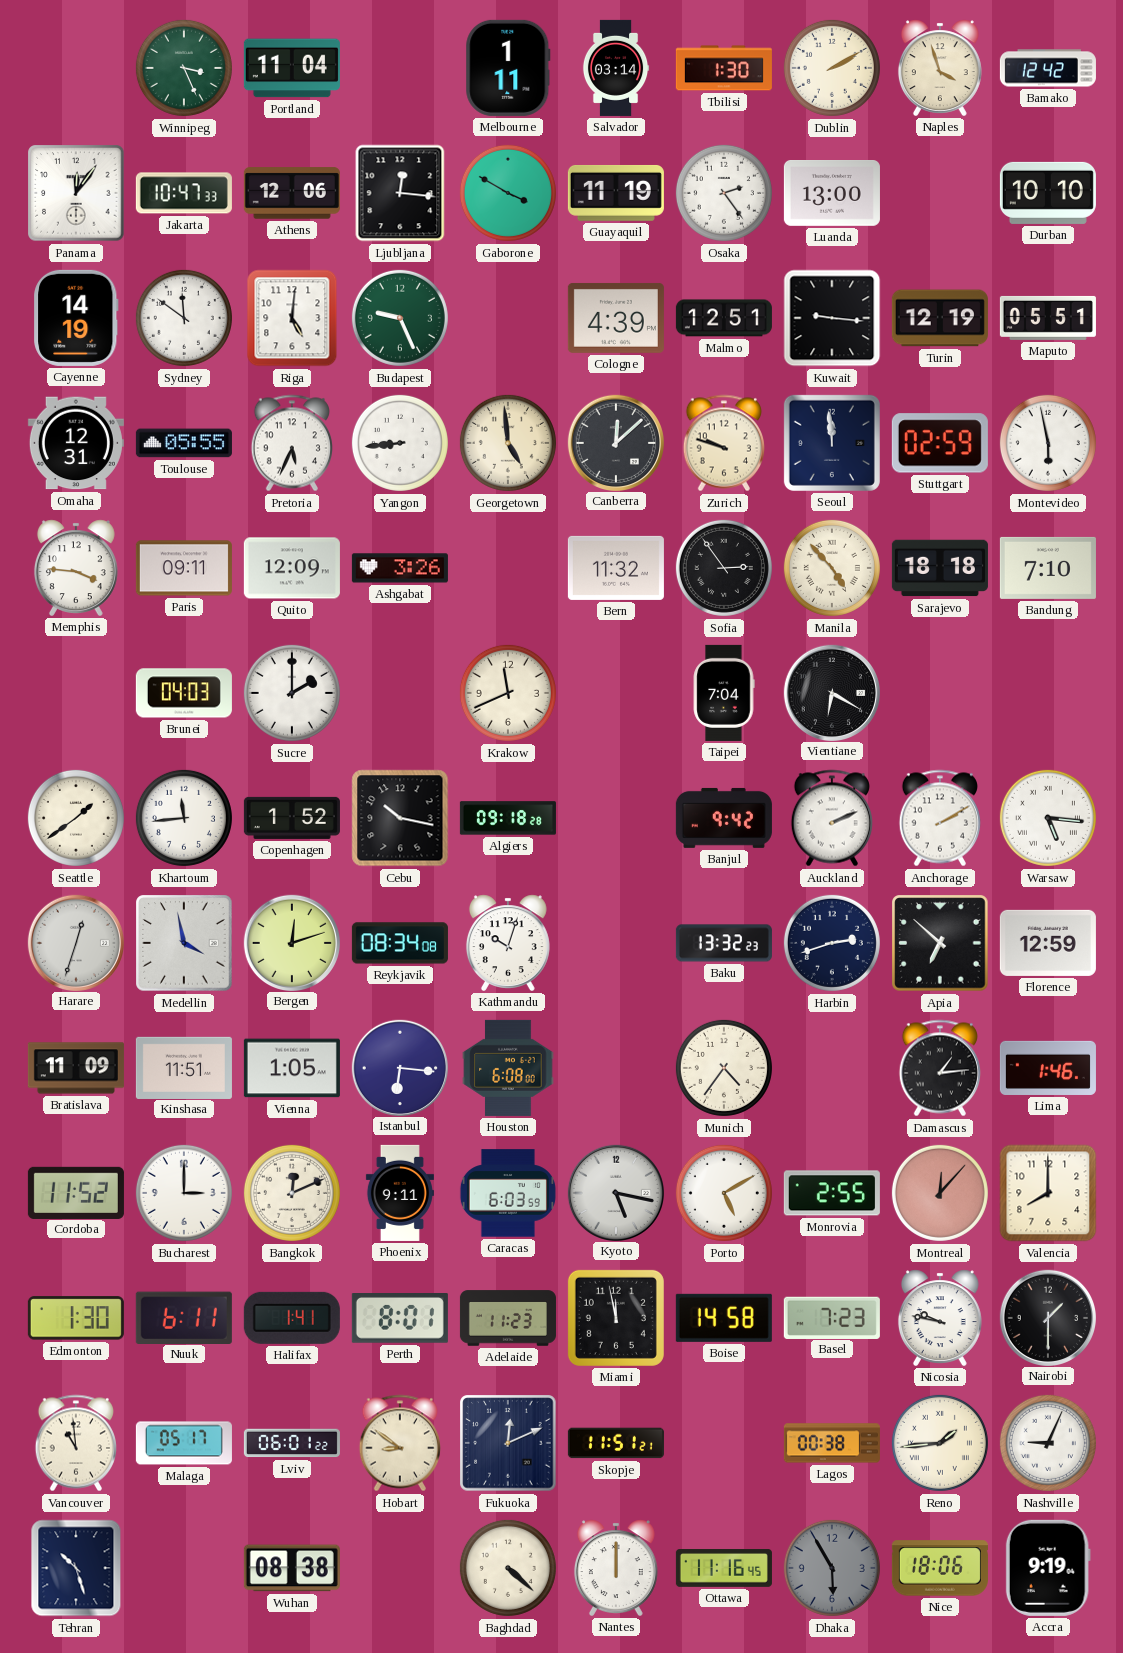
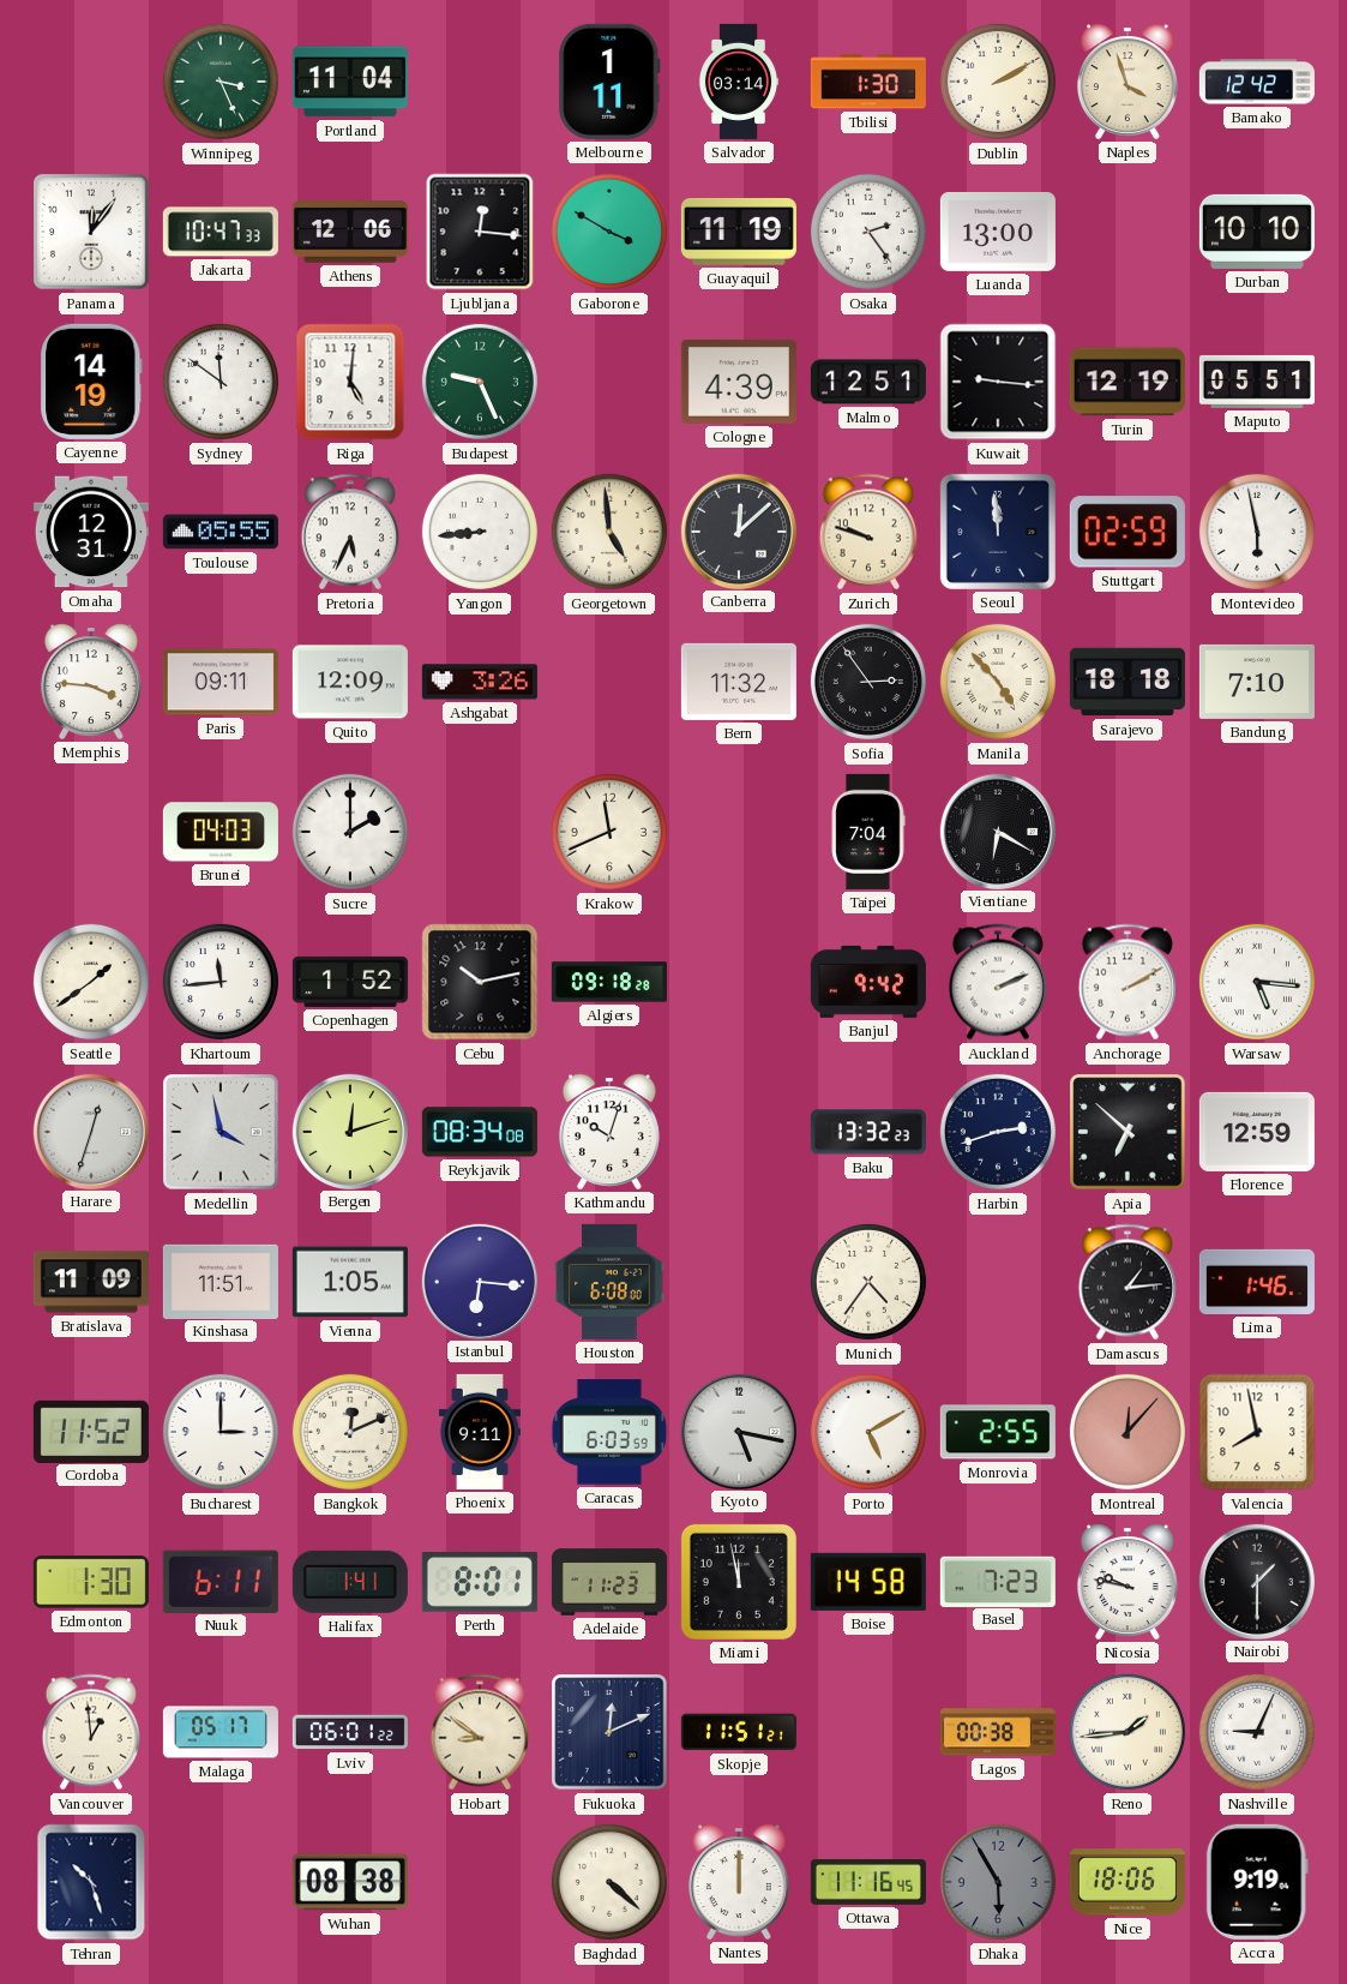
Cebu: 10:17 -> 10:13 (480, 982)
Valencia: 8:00 -> 7:58 (1257, 1432)
Vancouver: 10:59 -> 12:59 (90, 1732)
